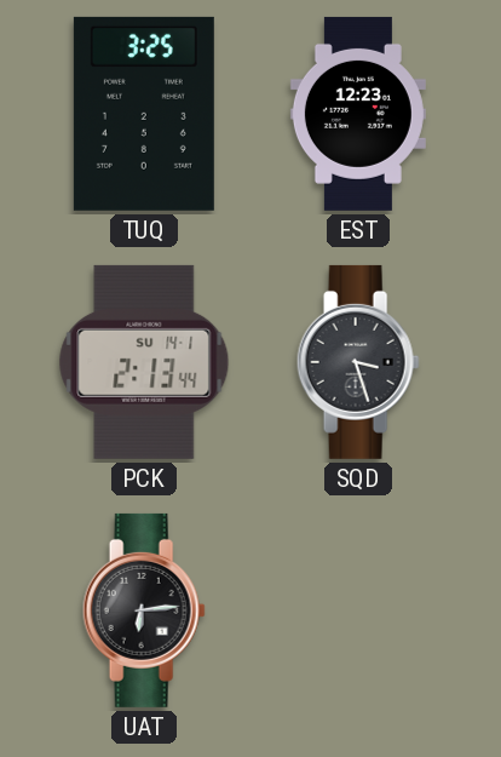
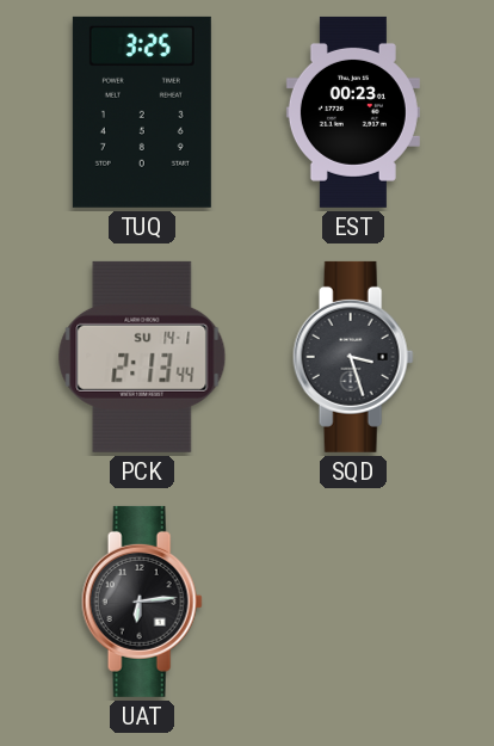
EST: 12:23 -> 00:23 (353, 112)
